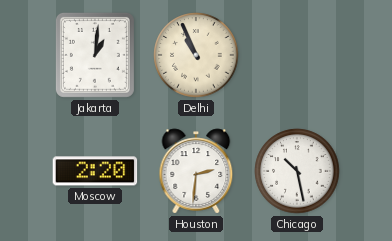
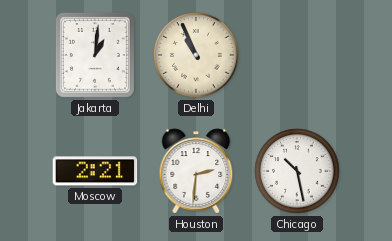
Moscow: 2:20 -> 2:21 (95, 171)
